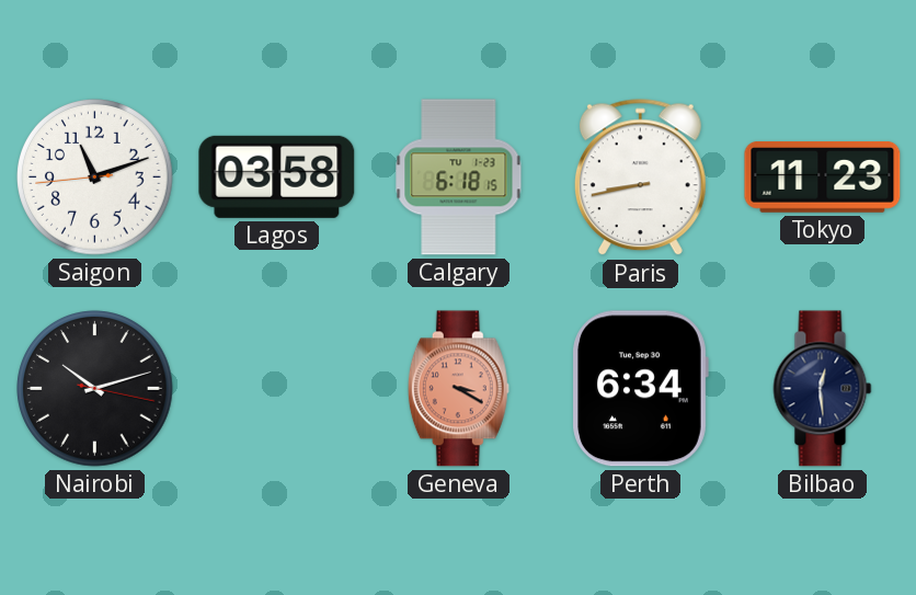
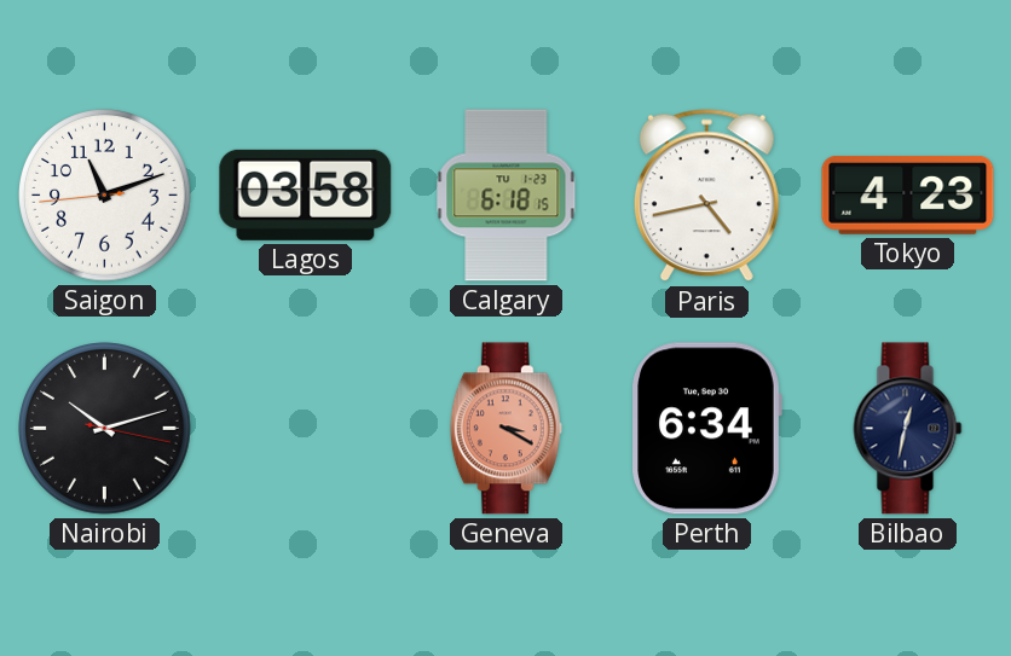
Paris: 8:43 -> 4:43 (706, 196)
Tokyo: 11:23 -> 4:23 (908, 196)
Bilbao: 12:29 -> 12:32 (908, 429)
